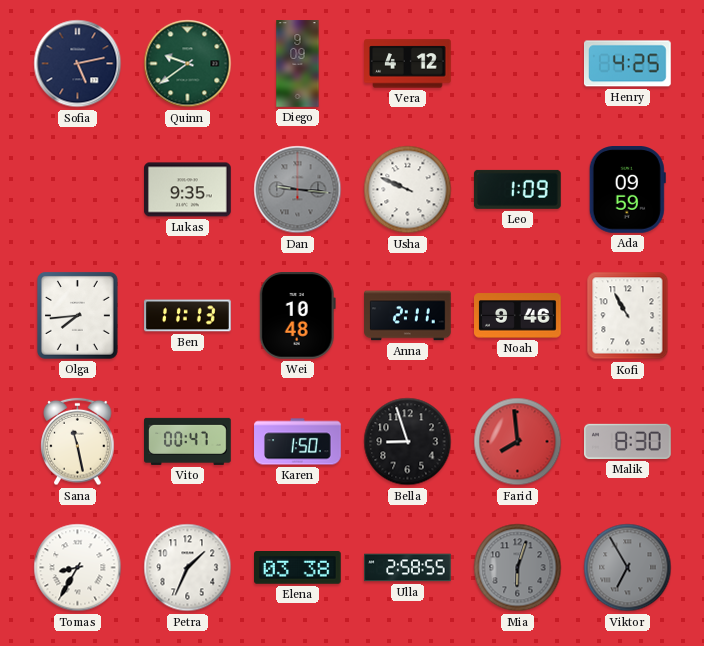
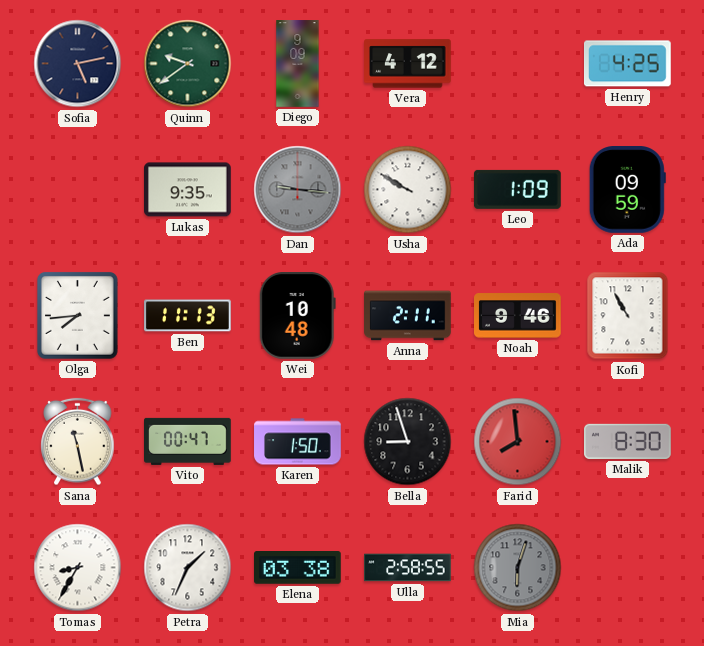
Usha: 9:49 -> 9:50 (408, 190)
Viktor: 6:55 -> none (628, 568)
